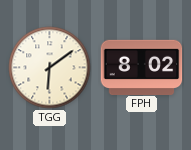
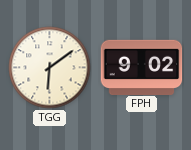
FPH: 8:02 -> 9:02 (142, 67)
